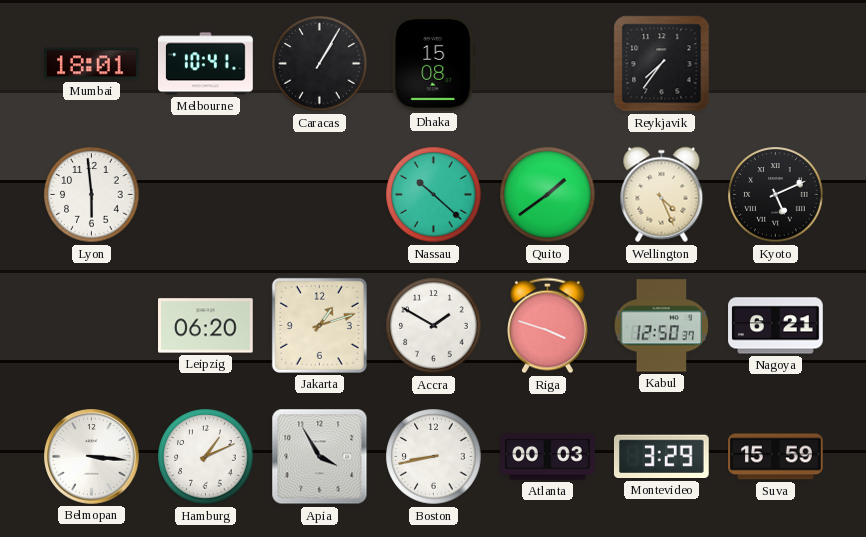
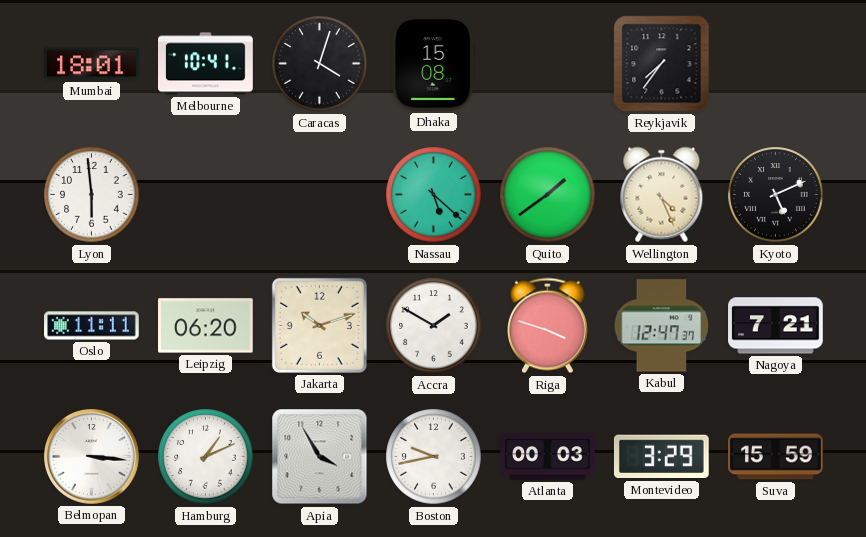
Caracas: 1:05 -> 4:03 (320, 64)
Nassau: 10:22 -> 5:22 (434, 195)
Oslo: none -> 11:11 (92, 326)
Jakarta: 1:12 -> 10:12 (319, 325)
Kabul: 12:50 -> 12:47 (662, 326)
Nagoya: 6:21 -> 7:21 (776, 326)
Boston: 8:43 -> 9:43 (434, 457)
